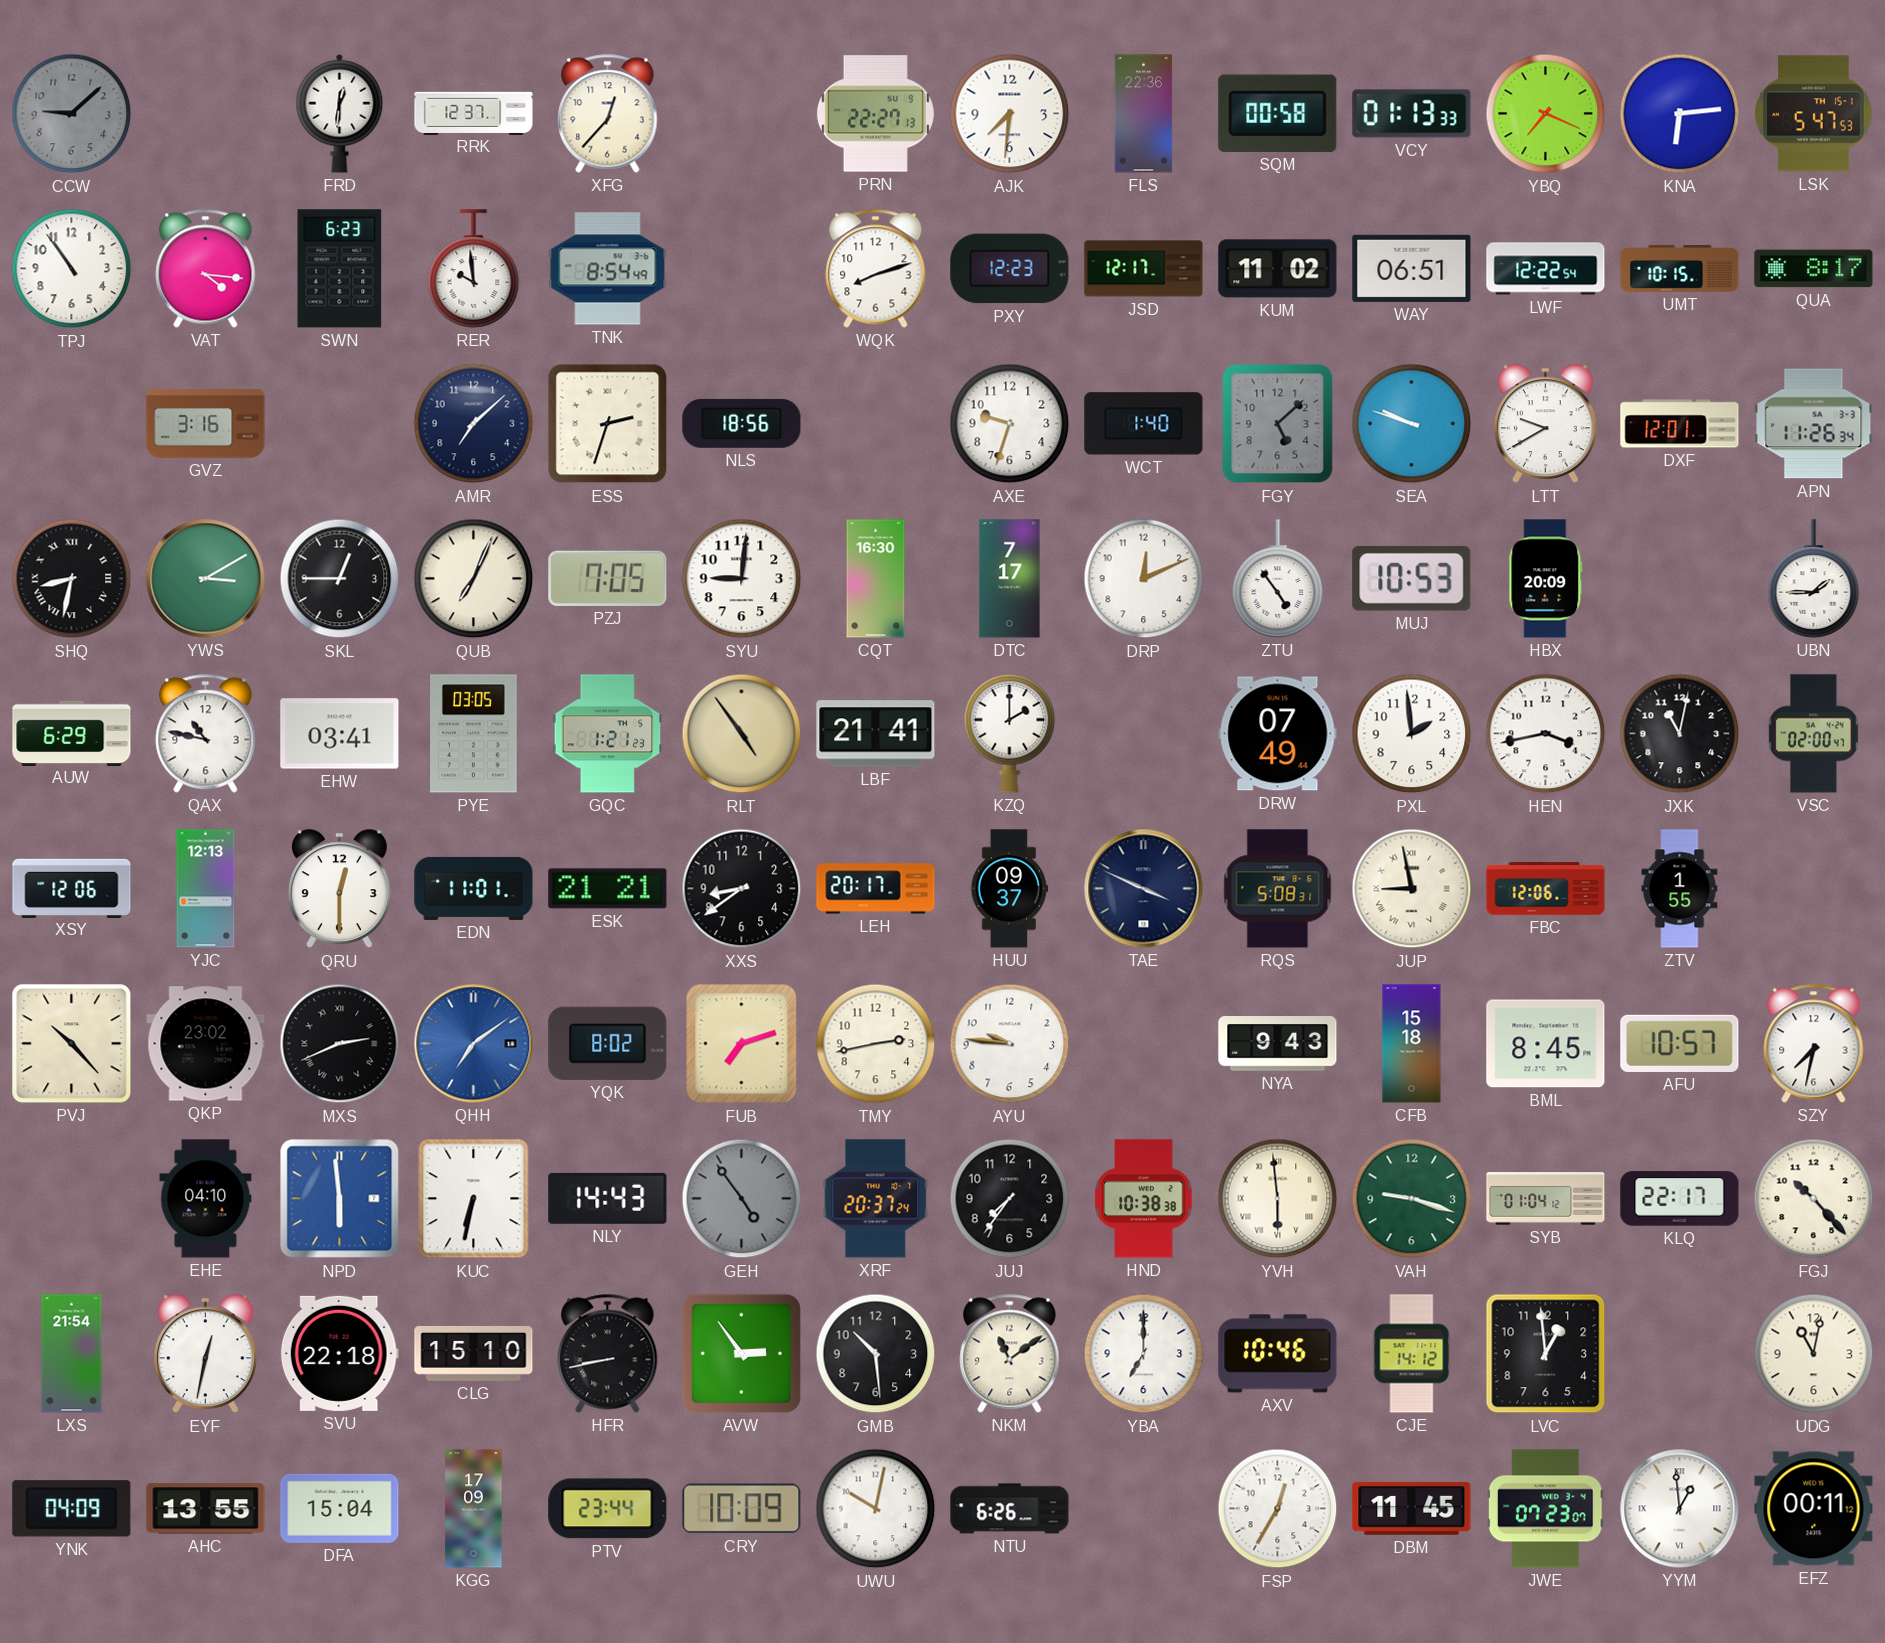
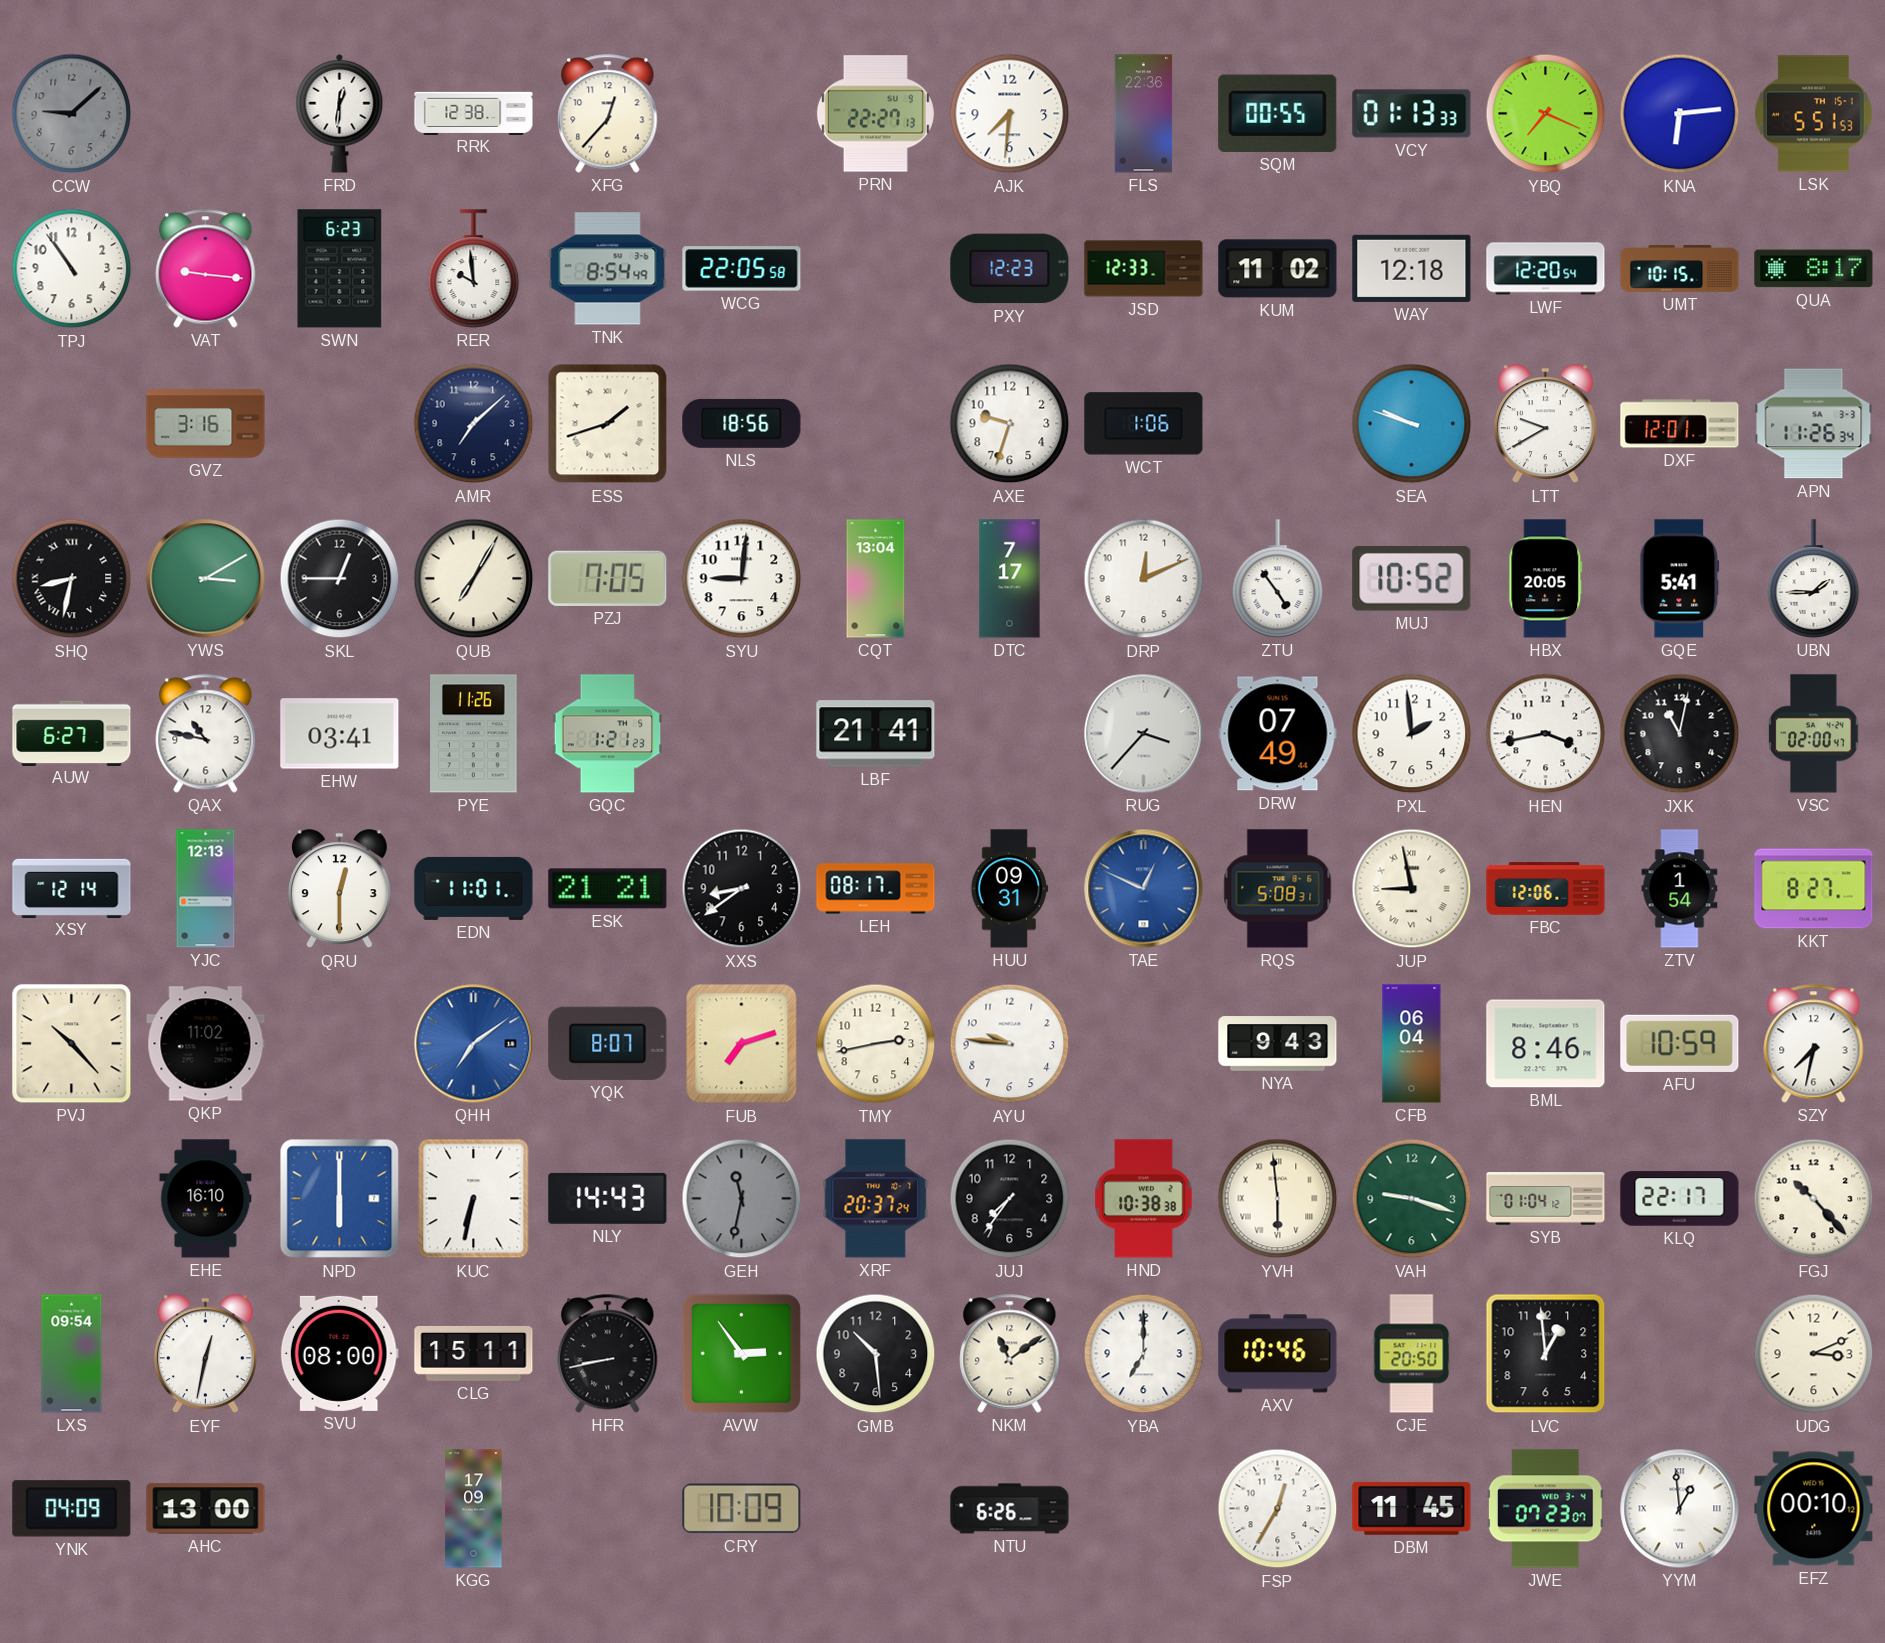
RRK: 12:37 -> 12:38 (474, 113)
SQM: 00:58 -> 00:55 (1278, 113)
LSK: 5:47 -> 5:51 (1813, 114)
VAT: 4:16 -> 9:16 (206, 269)
WCG: none -> 22:05 (742, 269)
WQK: 8:12 -> none (876, 269)
JSD: 12:17 -> 12:33 (1144, 269)
WAY: 06:51 -> 12:18 (1412, 268)
LWF: 12:22 -> 12:20 (1546, 269)
ESS: 2:33 -> 1:42 (608, 424)
WCT: 1:40 -> 1:06 (1144, 424)
FGY: 5:08 -> none (1278, 424)
QUB: 7:04 -> 7:05 (474, 579)
CQT: 16:30 -> 13:04 (876, 579)
MUJ: 10:53 -> 10:52 (1412, 578)
HBX: 20:09 -> 20:05 (1546, 579)
GQE: none -> 5:41 (1680, 579)
AUW: 6:29 -> 6:27 (72, 733)
PYE: 03:05 -> 11:26 (474, 734)
RLT: 4:54 -> none (742, 734)
KZQ: 2:00 -> none (1010, 733)
RUG: none -> 3:37 (1144, 734)
XSY: 12:06 -> 12:14 (72, 888)
LEH: 20:17 -> 08:17 (876, 889)
HUU: 09:37 -> 09:31 (1009, 889)
TAE: 3:49 -> 12:49 (1144, 889)
TAE dial: navy -> blue (1144, 889)
ZTV: 1:55 -> 1:54 (1680, 889)
KKT: none -> 8:27 (1814, 889)
QKP: 23:02 -> 11:02 (206, 1044)
MXS: 2:41 -> none (340, 1044)
YQK: 8:02 -> 8:07 (608, 1043)
CFB: 15:18 -> 06:04 (1412, 1044)
BML: 8:45 -> 8:46 (1546, 1044)
AFU: 10:57 -> 10:59 (1680, 1043)
EHE: 04:10 -> 16:10 (206, 1199)
NPD: 5:59 -> 6:00 (340, 1199)
GEH: 4:54 -> 11:32 (742, 1199)
LXS: 21:54 -> 09:54 (72, 1354)
SVU: 22:18 -> 08:00 (339, 1353)
CLG: 15:10 -> 15:11 (474, 1353)
CJE: 14:12 -> 20:50 (1412, 1354)
UDG: 11:02 -> 3:11 (1814, 1354)
AHC: 13:55 -> 13:00 (206, 1509)
DFA: 15:04 -> none (340, 1508)
PTV: 23:44 -> none (608, 1509)
UWU: 10:02 -> none (876, 1509)
EFZ: 00:11 -> 00:10 (1814, 1509)
